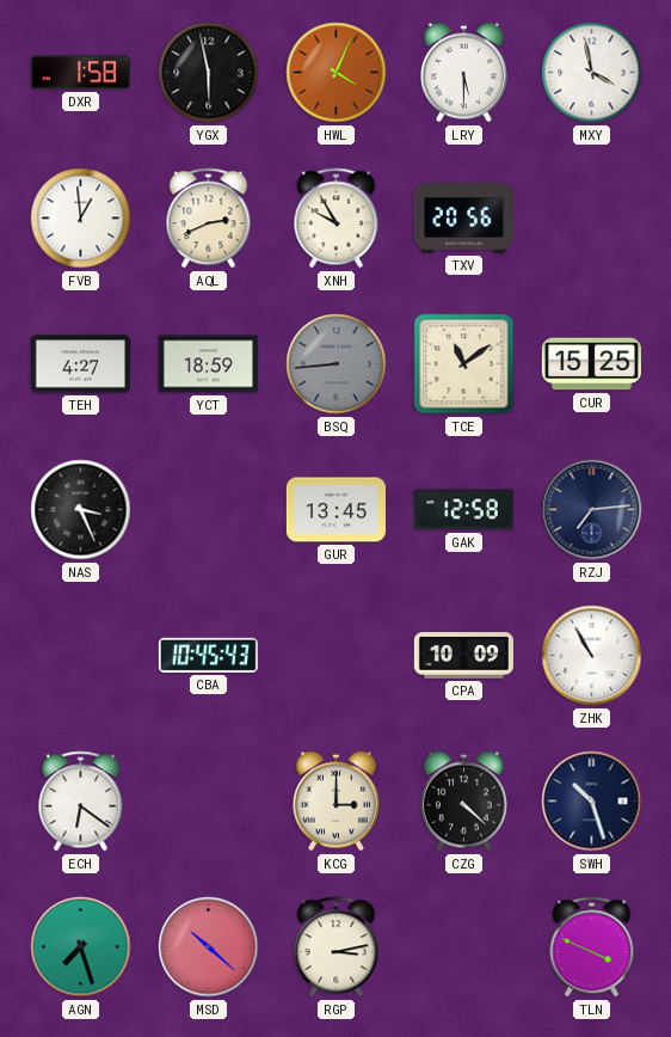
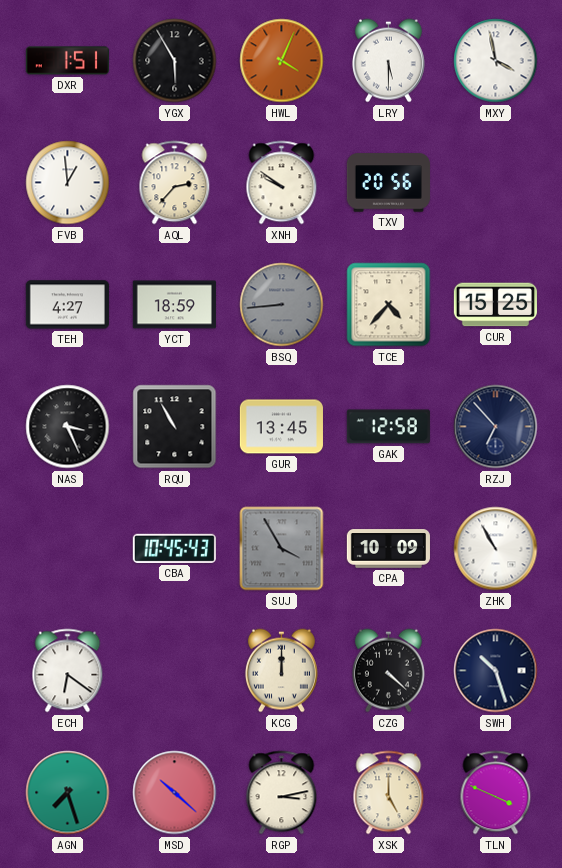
DXR: 1:58 -> 1:51 (67, 61)
YGX: 5:58 -> 5:55 (175, 61)
AQL: 2:41 -> 2:37 (175, 183)
XNH: 9:55 -> 9:51 (282, 183)
TCE: 11:09 -> 4:37 (389, 305)
RQU: none -> 10:55 (175, 427)
RZJ: 7:14 -> 6:53 (496, 427)
SUJ: none -> 3:55 (282, 549)
KCG: 3:00 -> 12:00 (281, 671)
XSK: none -> 5:00 (389, 793)
